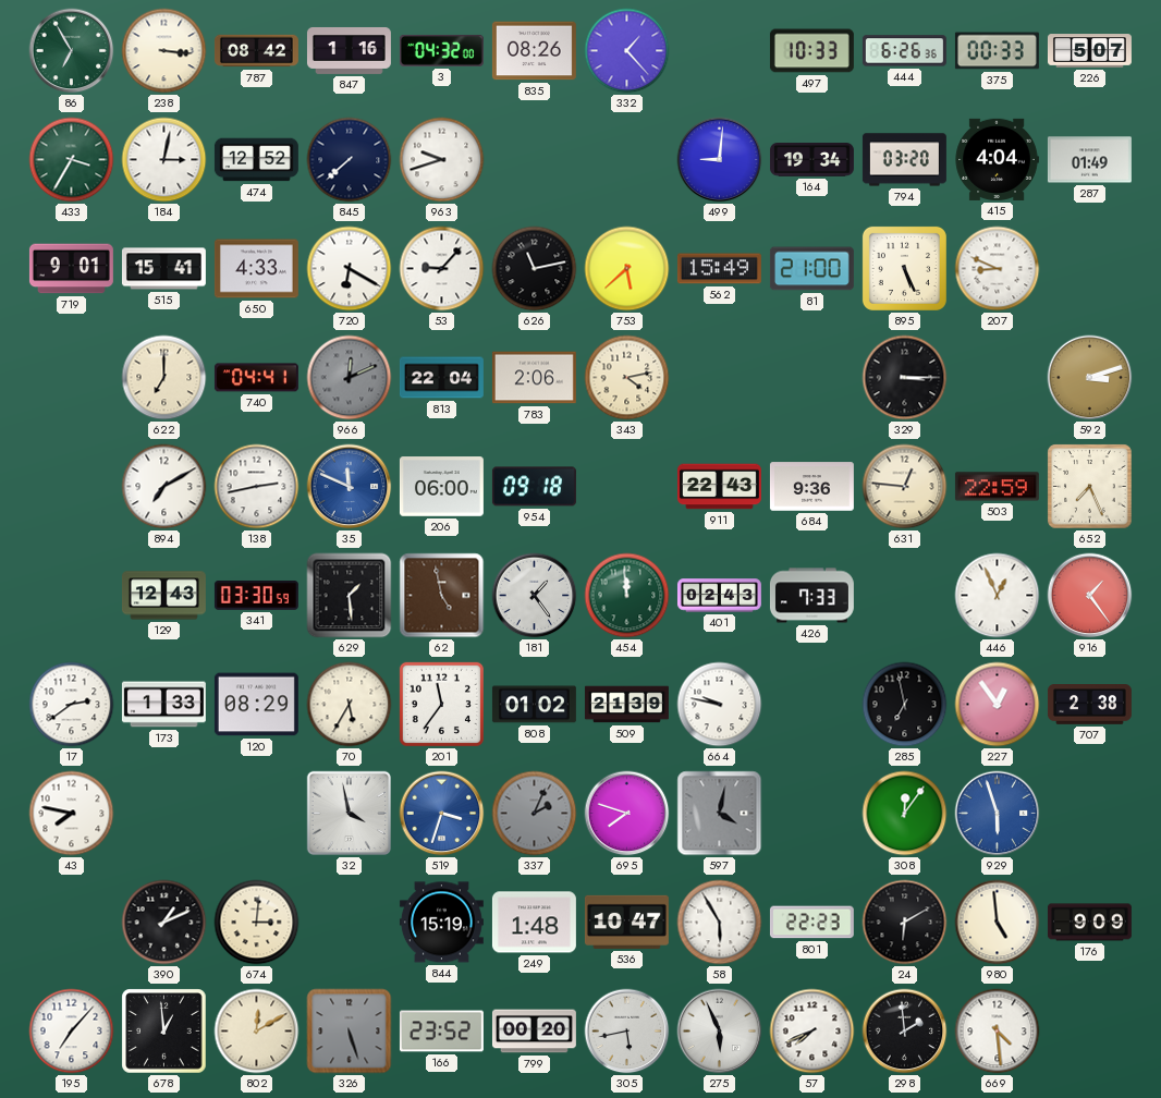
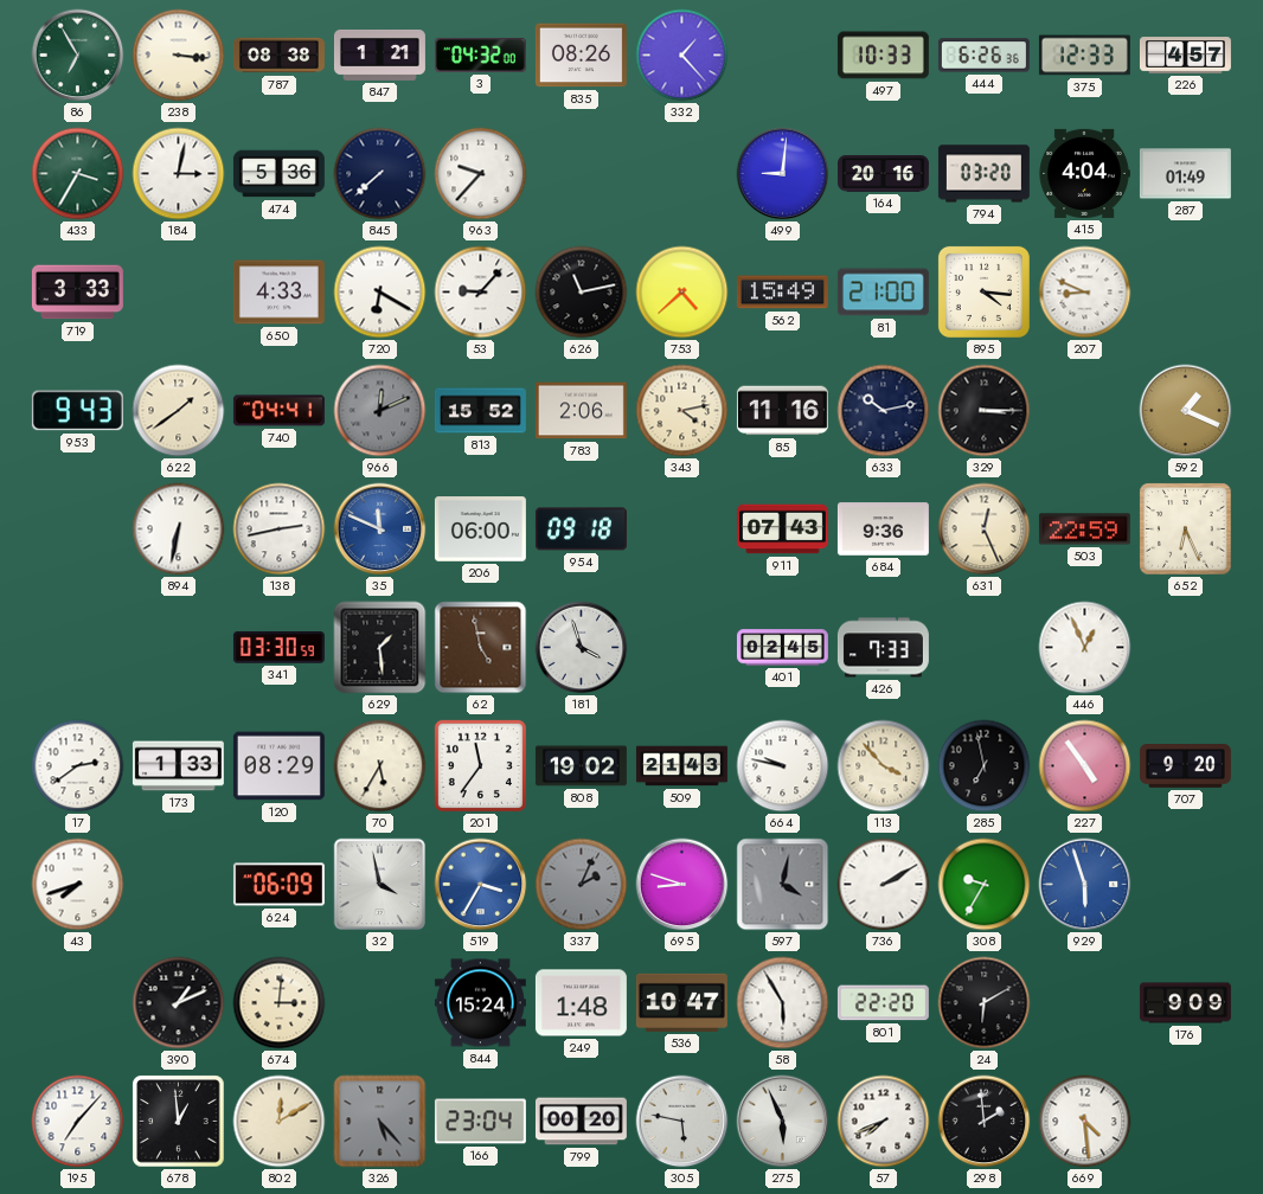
787: 08:42 -> 08:38 (278, 56)
847: 1:16 -> 1:21 (379, 54)
375: 00:33 -> 12:33 (1084, 56)
226: 5:07 -> 4:57 (1185, 56)
474: 12:52 -> 5:36 (278, 174)
963: 9:42 -> 9:37 (481, 174)
164: 19:34 -> 20:16 (883, 174)
719: 9:01 -> 3:33 (77, 293)
515: 15:41 -> none (163, 269)
753: 5:38 -> 4:38 (682, 293)
895: 5:26 -> 4:16 (983, 291)
953: none -> 9:43 (77, 411)
622: 7:00 -> 1:39 (179, 411)
813: 22:04 -> 15:52 (480, 411)
85: none -> 11:16 (782, 411)
633: none -> 10:13 (884, 411)
592: 3:12 -> 1:19 (1186, 411)
894: 7:10 -> 6:32 (179, 529)
911: 22:43 -> 07:43 (782, 529)
631: 12:46 -> 12:26 (985, 529)
652: 7:26 -> 6:26 (1186, 529)
129: 12:43 -> none (163, 596)
181: 1:24 -> 3:57 (582, 648)
454: 11:59 -> none (627, 596)
401: 02:43 -> 02:45 (782, 648)
916: 1:24 -> none (1090, 596)
808: 01:02 -> 19:02 (581, 766)
509: 21:39 -> 21:43 (681, 766)
113: none -> 3:53 (884, 766)
227: 12:54 -> 4:54 (1085, 766)
707: 2:38 -> 9:20 (1185, 766)
43: 7:47 -> 7:42 (78, 885)
624: none -> 06:09 (278, 885)
519: 3:33 -> 3:35 (481, 885)
695: 7:48 -> 8:48 (682, 885)
736: none -> 2:10 (884, 885)
308: 12:06 -> 9:35 (985, 885)
844: 15:19 -> 15:24 (480, 1003)
801: 22:23 -> 22:20 (883, 1003)
980: 4:59 -> none (998, 923)
326: 5:27 -> 5:23 (380, 1122)
166: 23:52 -> 23:04 (480, 1122)
305: 5:43 -> 5:47 (682, 1122)
